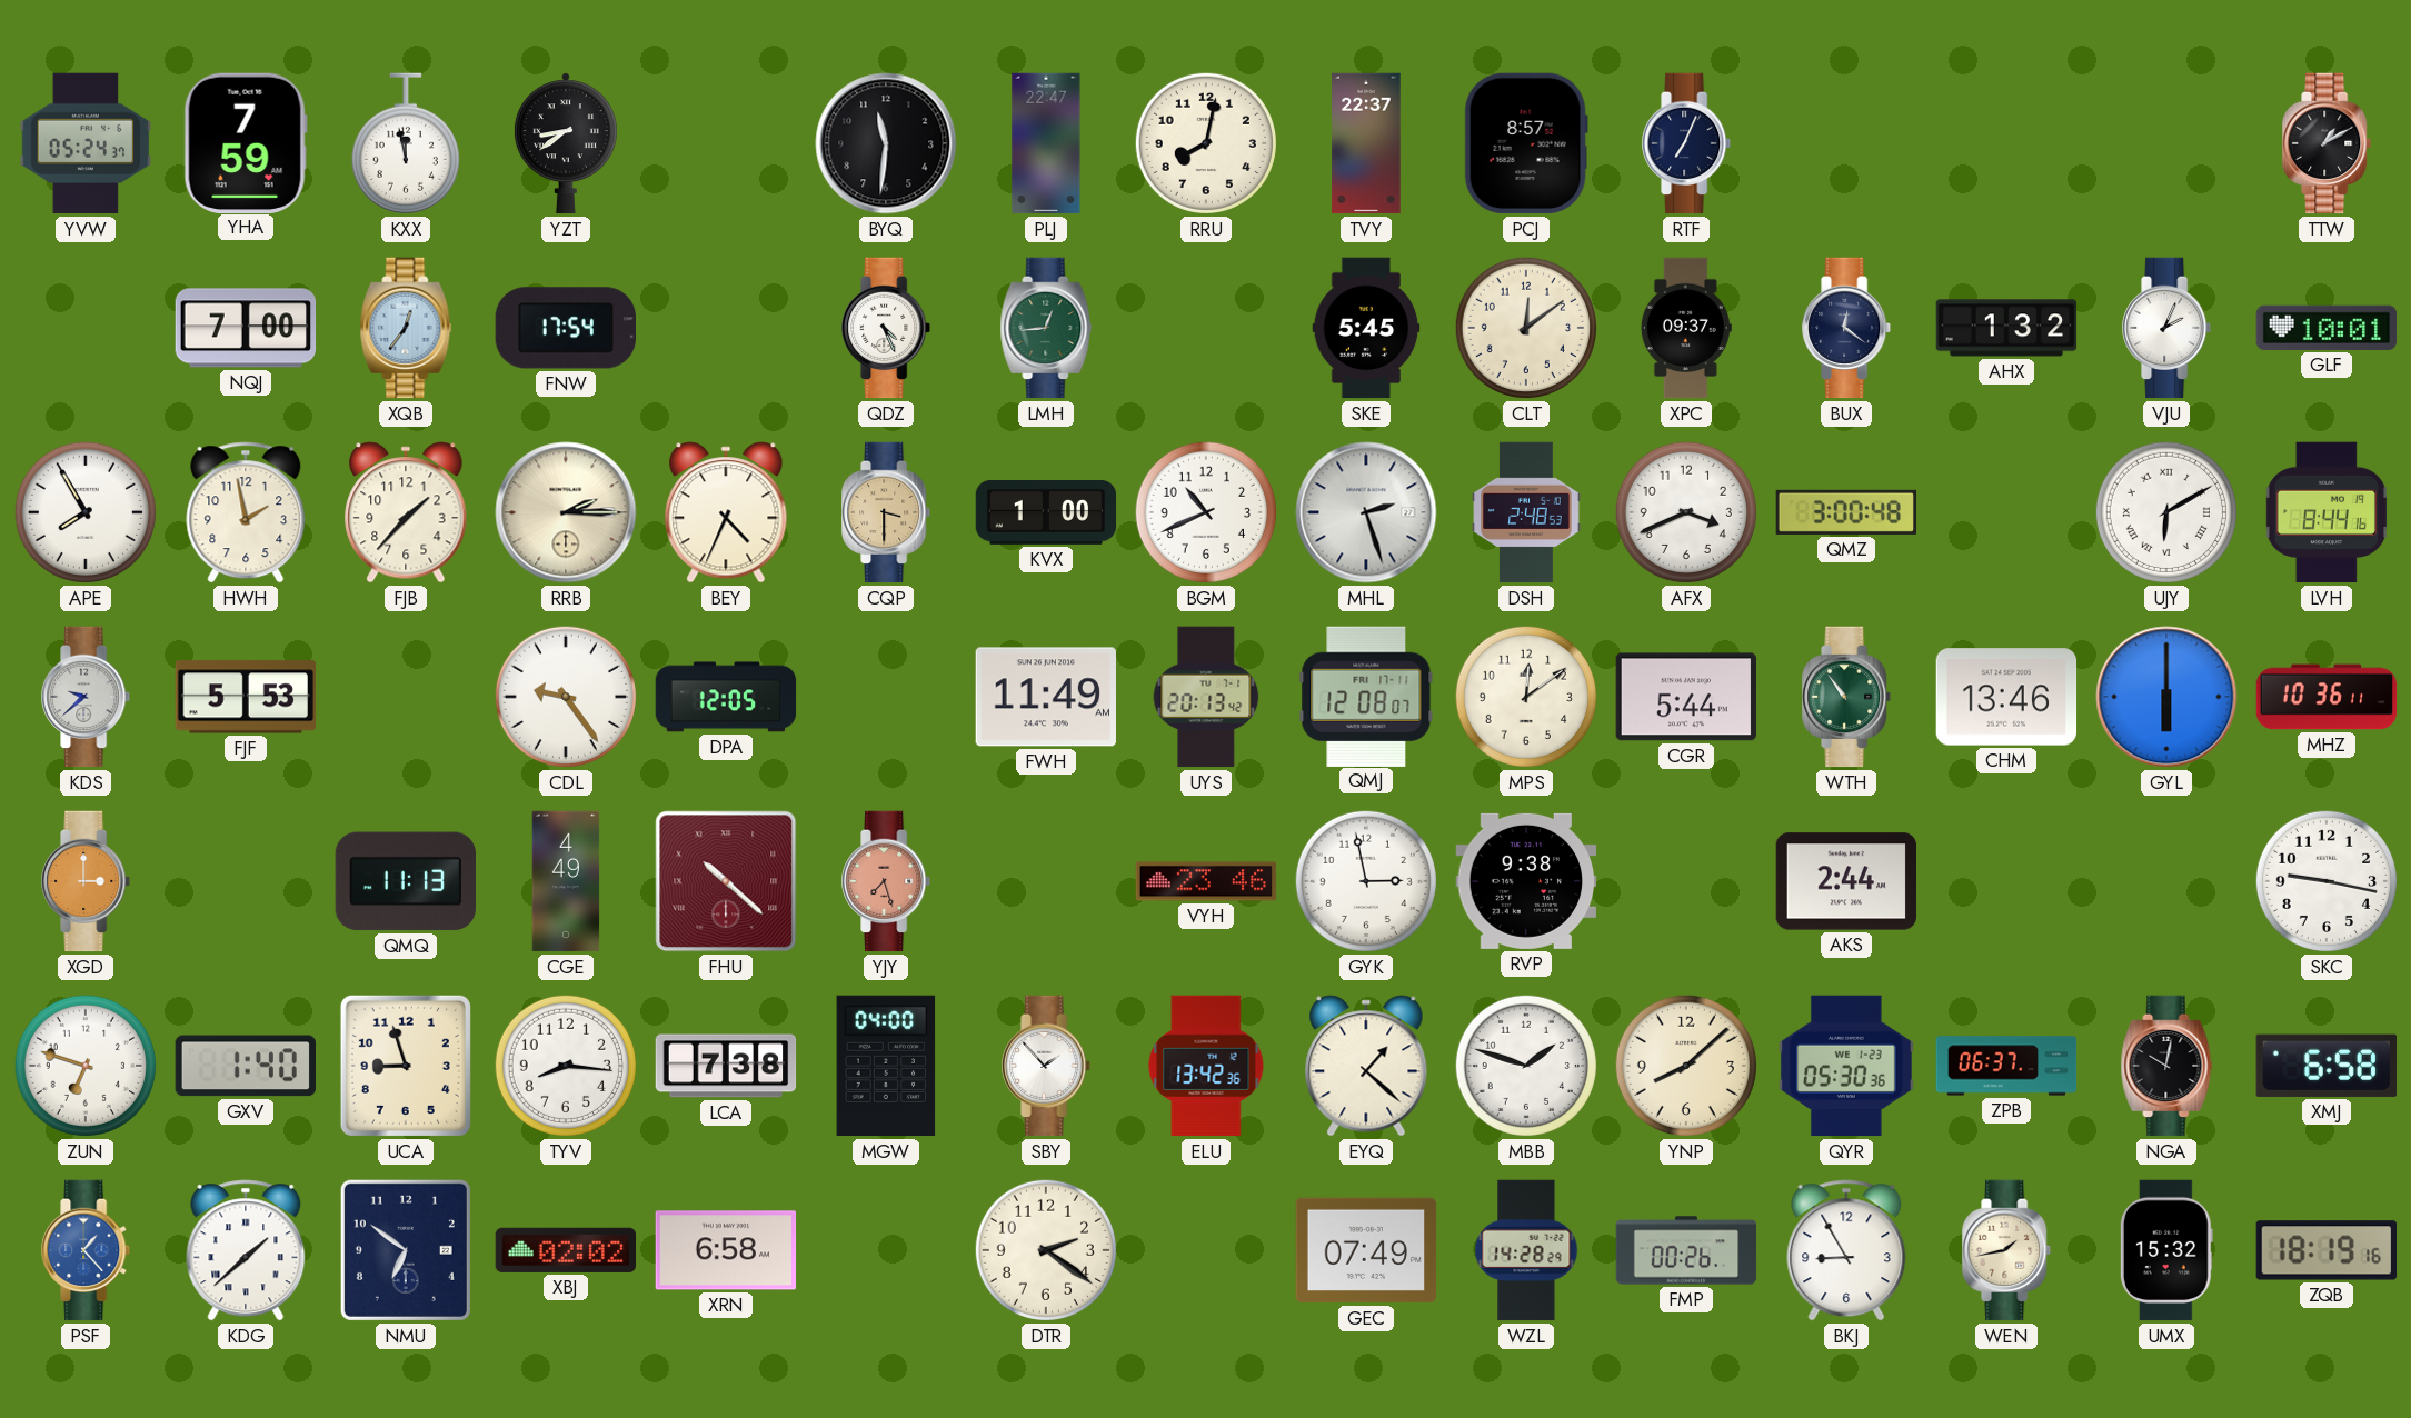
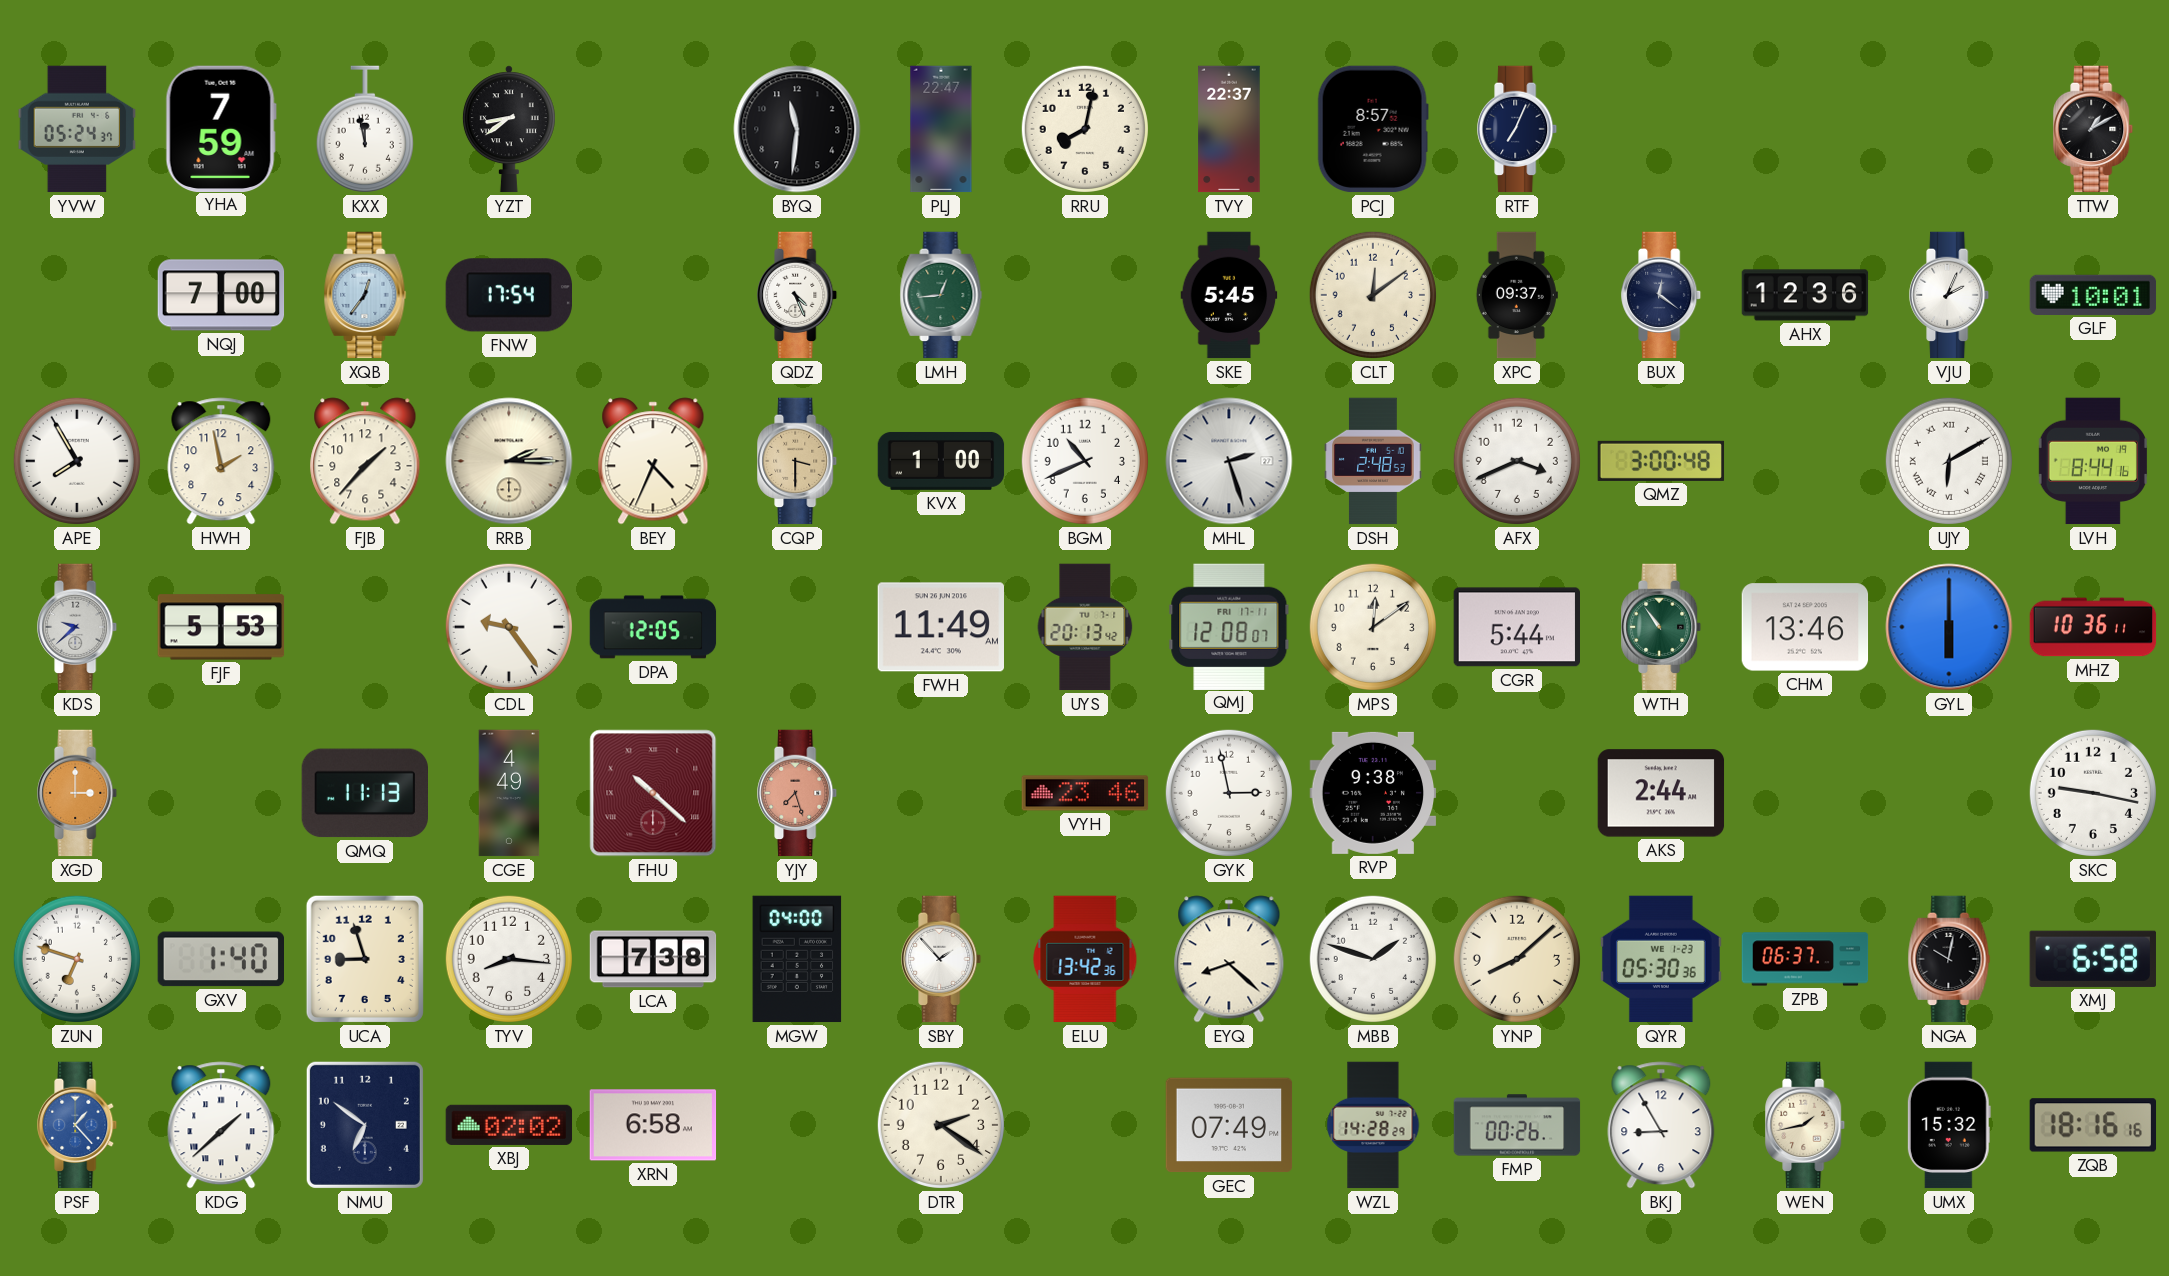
AHX: 1:32 -> 12:36 (1805, 295)
EYQ: 1:22 -> 8:22 (1229, 959)
ZQB: 18:19 -> 18:16 (2093, 1125)
